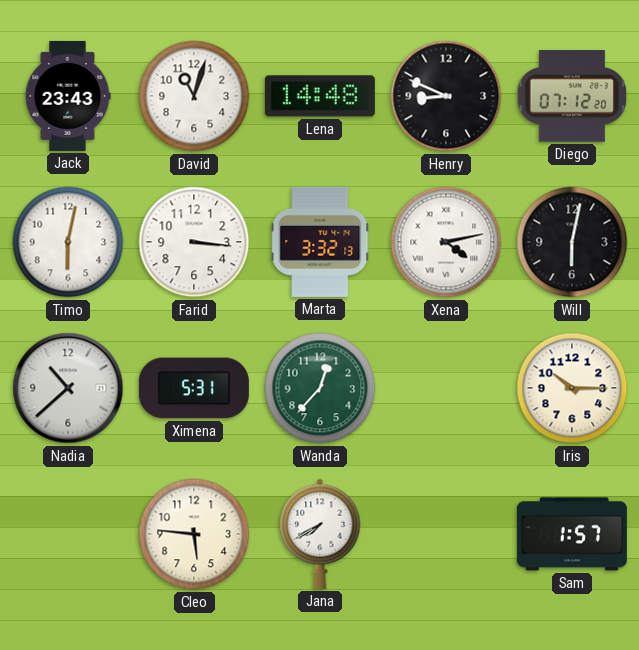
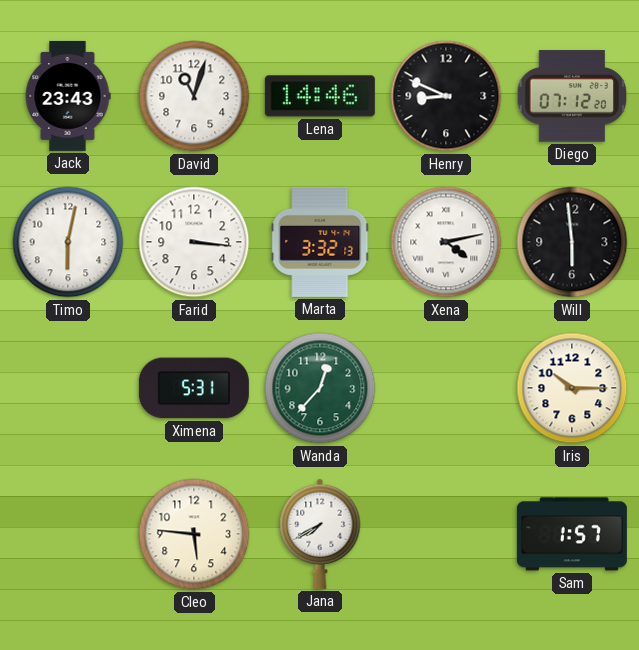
Lena: 14:48 -> 14:46 (320, 96)
Will: 6:02 -> 5:59 (572, 242)
Nadia: 10:38 -> none (68, 388)
